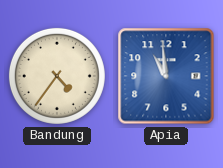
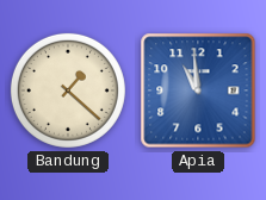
Bandung: 4:36 -> 1:22 (68, 90)
